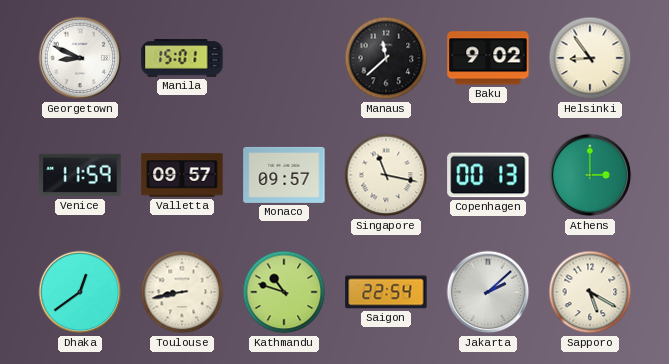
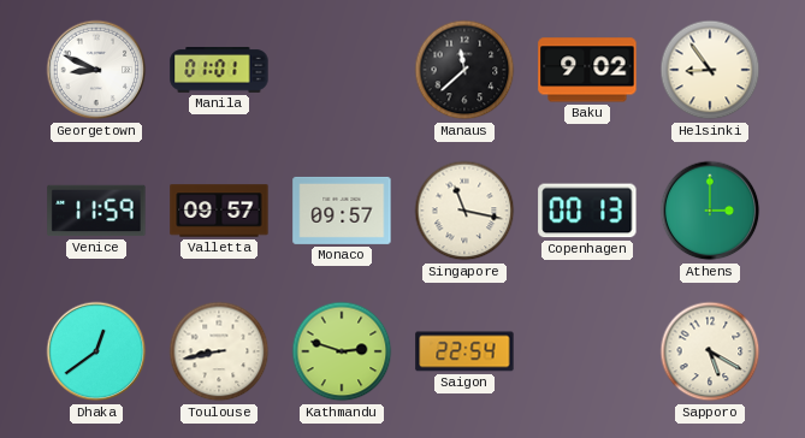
Manila: 15:01 -> 01:01 (219, 70)
Kathmandu: 10:48 -> 2:48 (342, 351)
Jakarta: 2:08 -> none (488, 292)
